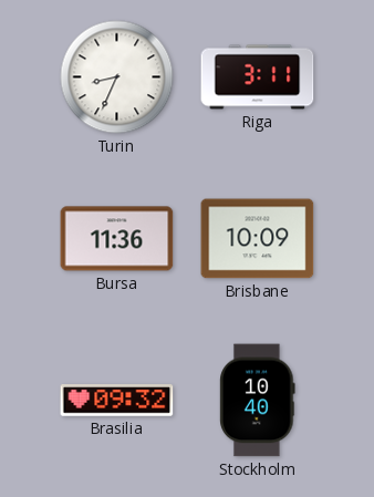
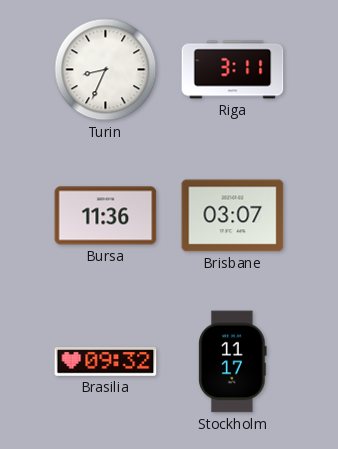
Brisbane: 10:09 -> 03:07 (233, 216)
Stockholm: 10:40 -> 11:17 (233, 362)
